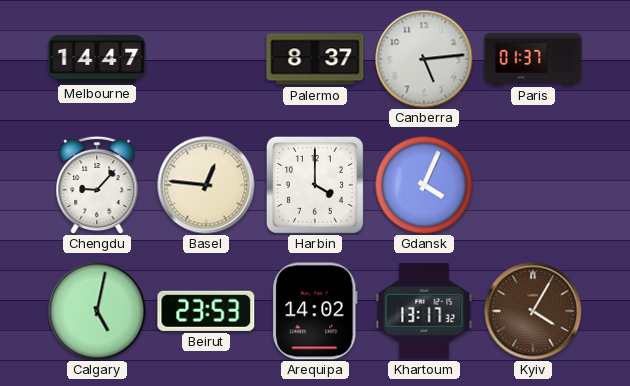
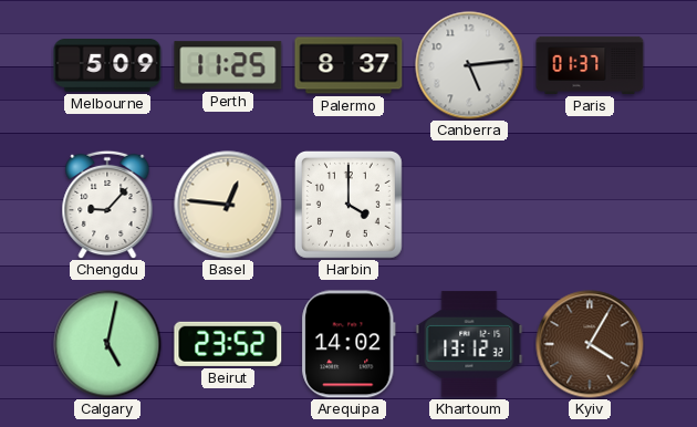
Melbourne: 14:47 -> 5:09 (107, 66)
Perth: none -> 11:25 (228, 65)
Gdansk: 4:04 -> none (424, 185)
Beirut: 23:53 -> 23:52 (228, 344)
Khartoum: 13:17 -> 13:12 (469, 344)
